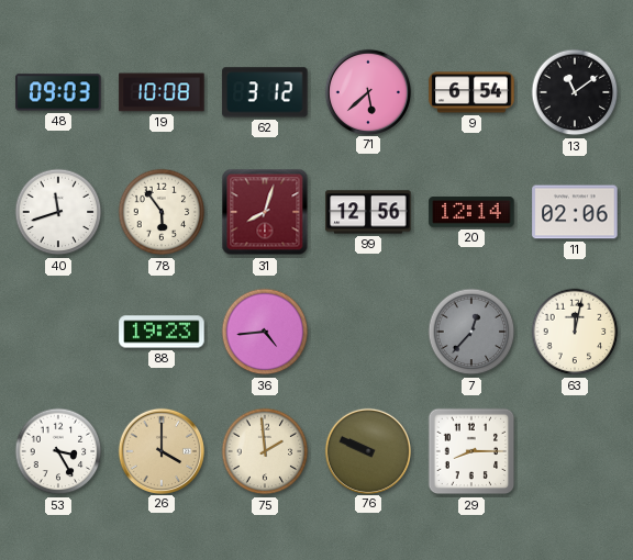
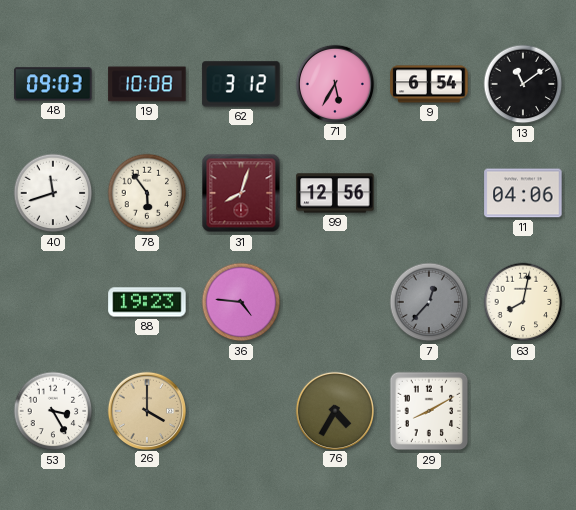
71: 5:38 -> 5:35 (334, 83)
20: 12:14 -> none (471, 212)
11: 02:06 -> 04:06 (523, 193)
36: 4:44 -> 4:46 (241, 302)
63: 12:02 -> 8:02 (523, 302)
75: 1:59 -> none (265, 451)
76: 9:49 -> 4:35 (334, 410)
29: 8:15 -> 8:10 (429, 411)
